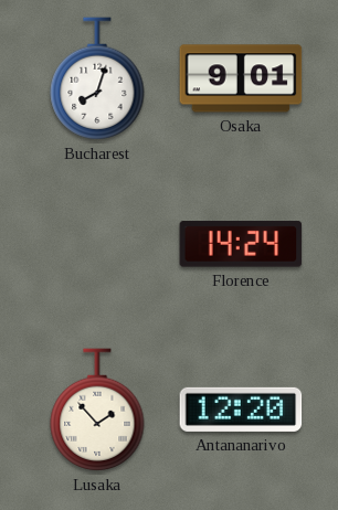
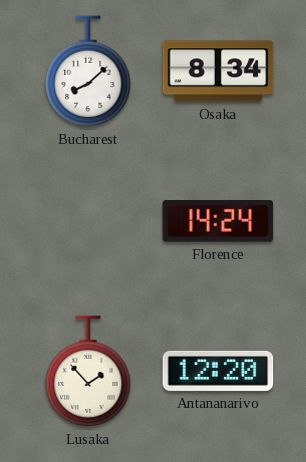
Bucharest: 8:03 -> 8:08 (88, 71)
Osaka: 9:01 -> 8:34 (218, 71)
